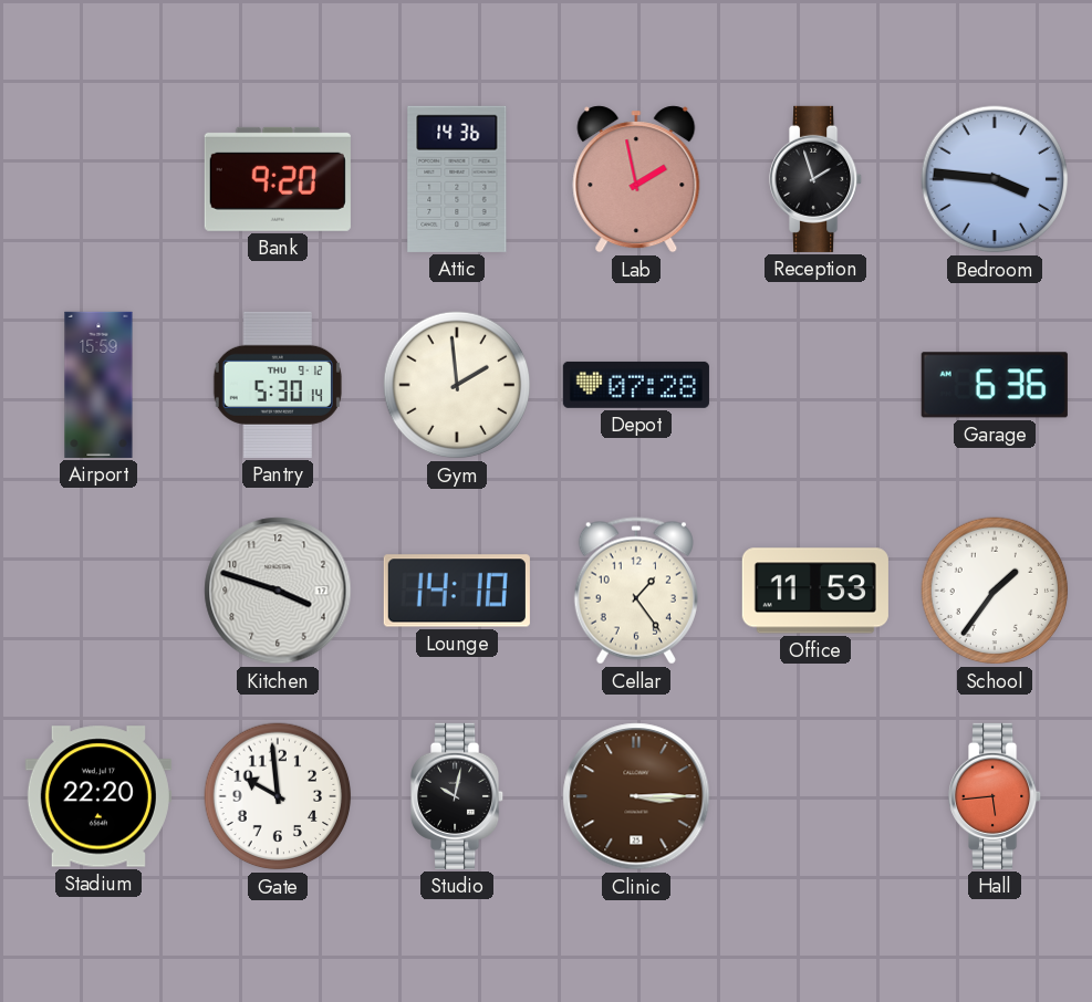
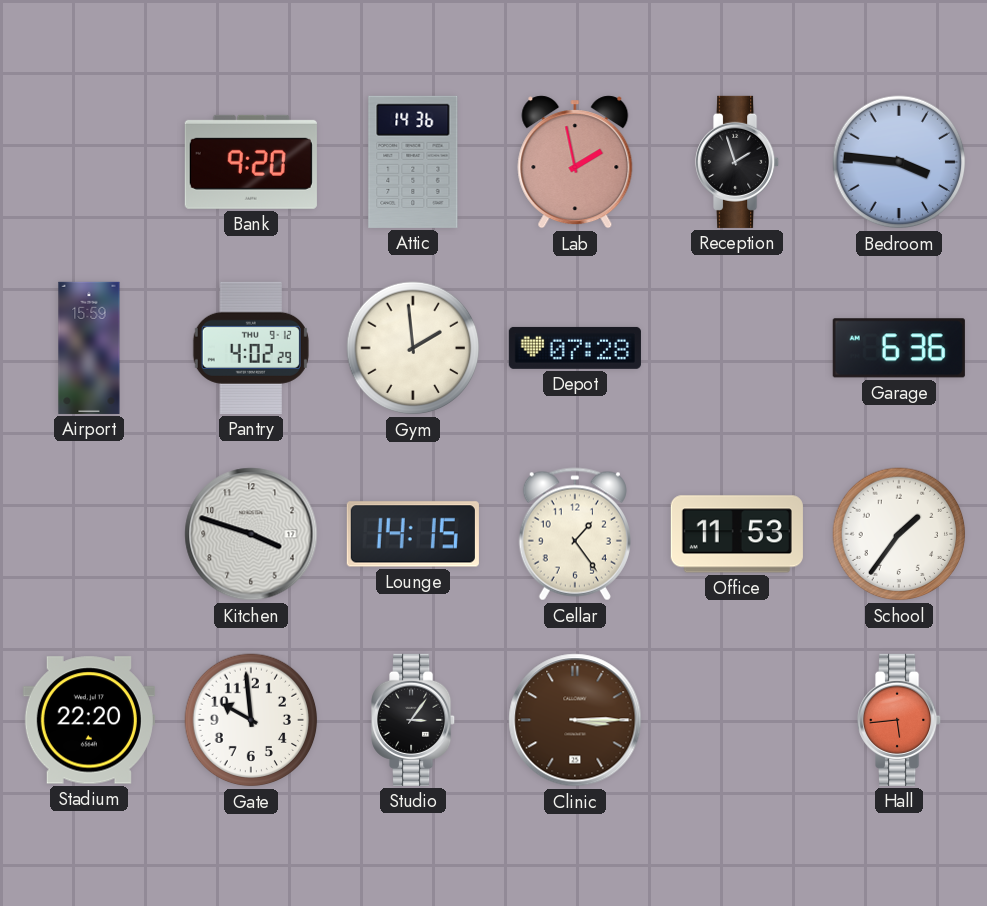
Pantry: 5:30 -> 4:02 (251, 348)
Lounge: 14:10 -> 14:15 (413, 534)
Studio: 10:02 -> 3:06 (414, 720)
